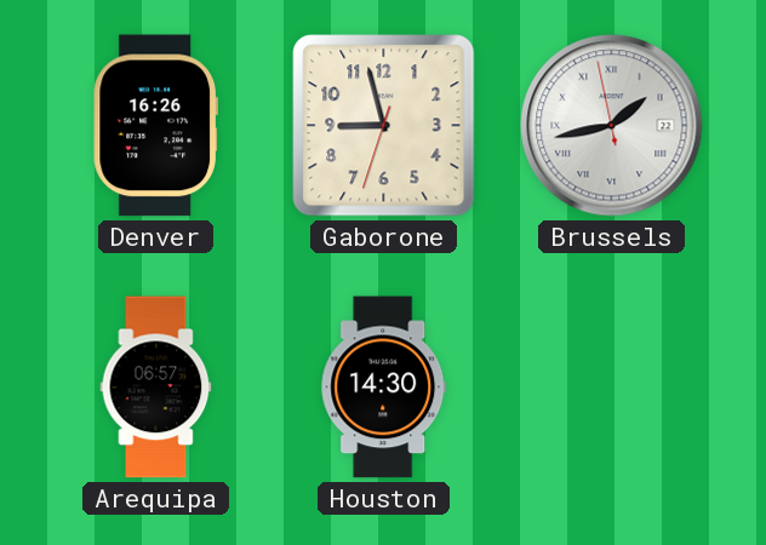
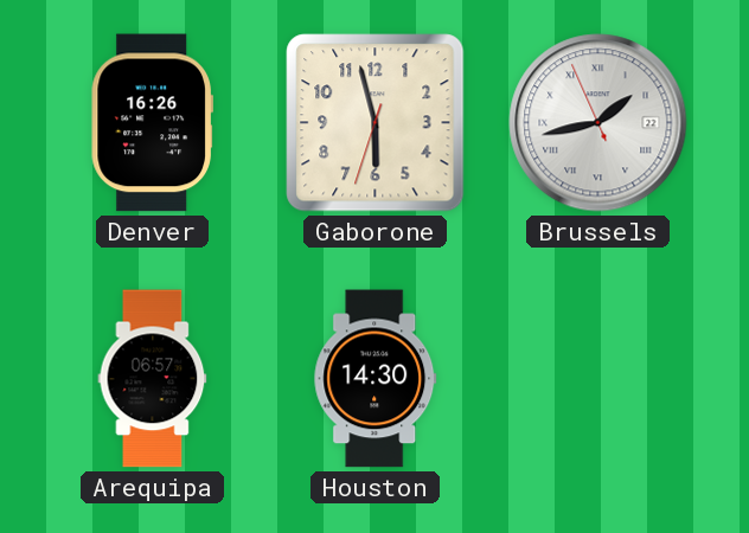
Gaborone: 8:57 -> 5:57 (376, 123)
Brussels: 1:42:58 -> 1:42:56 (598, 123)
